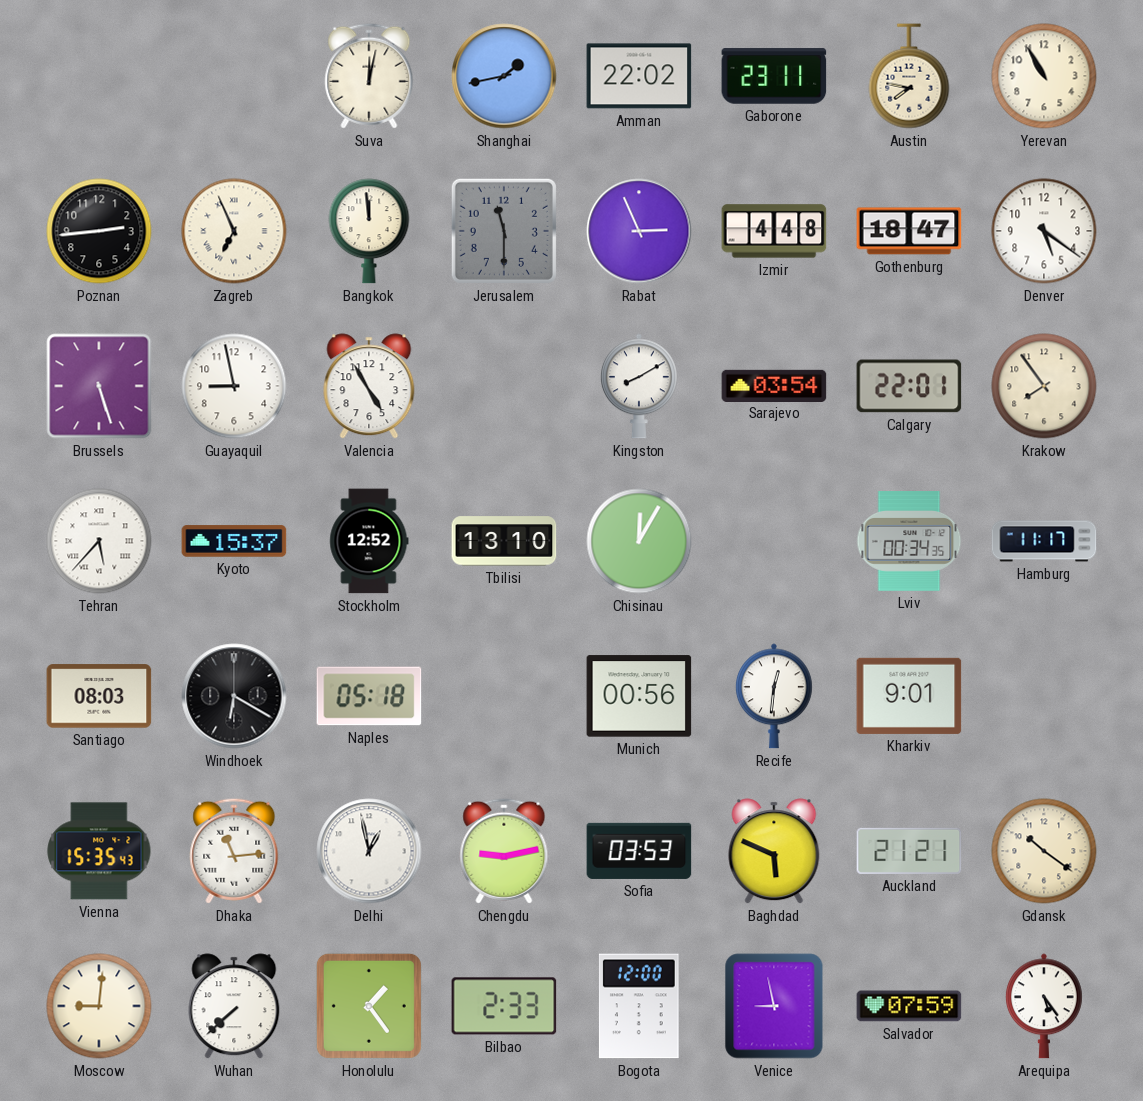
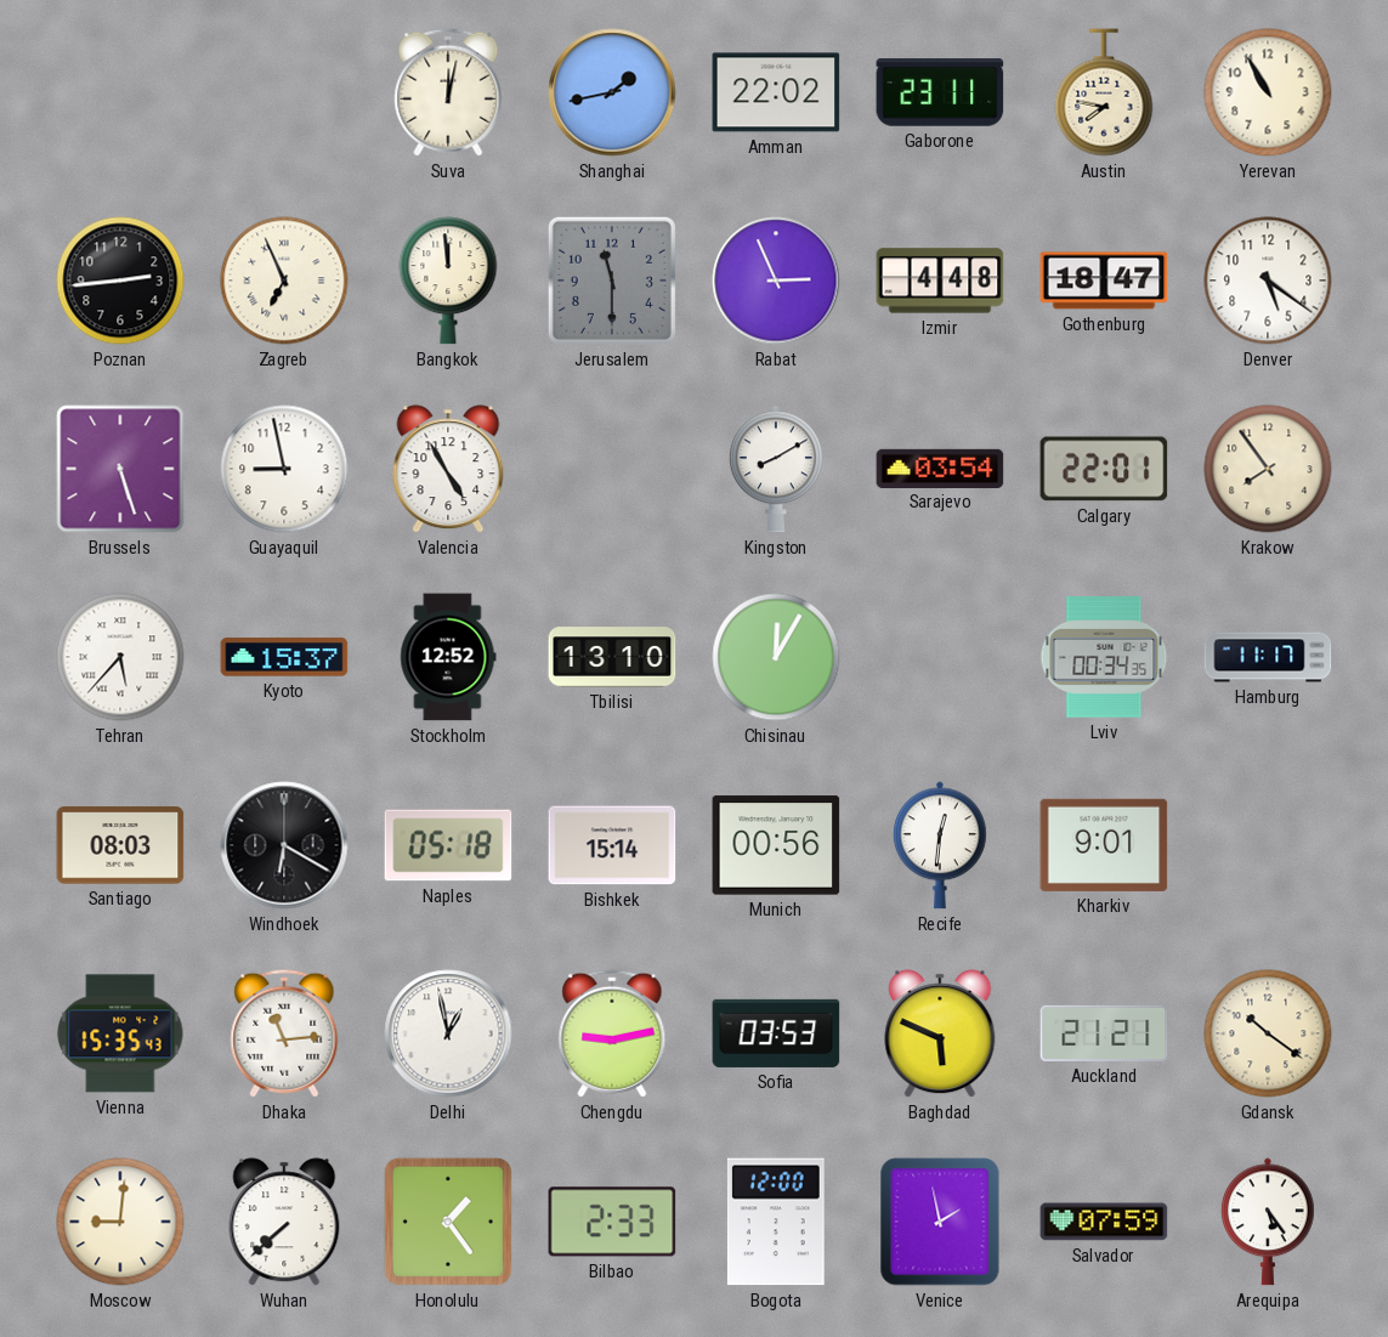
Bishkek: none -> 15:14 (612, 845)
Venice: 8:58 -> 1:58 (940, 1222)
